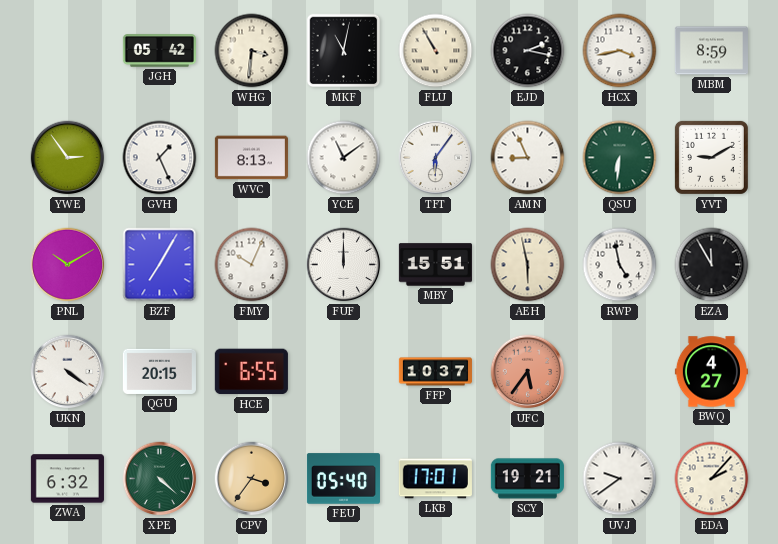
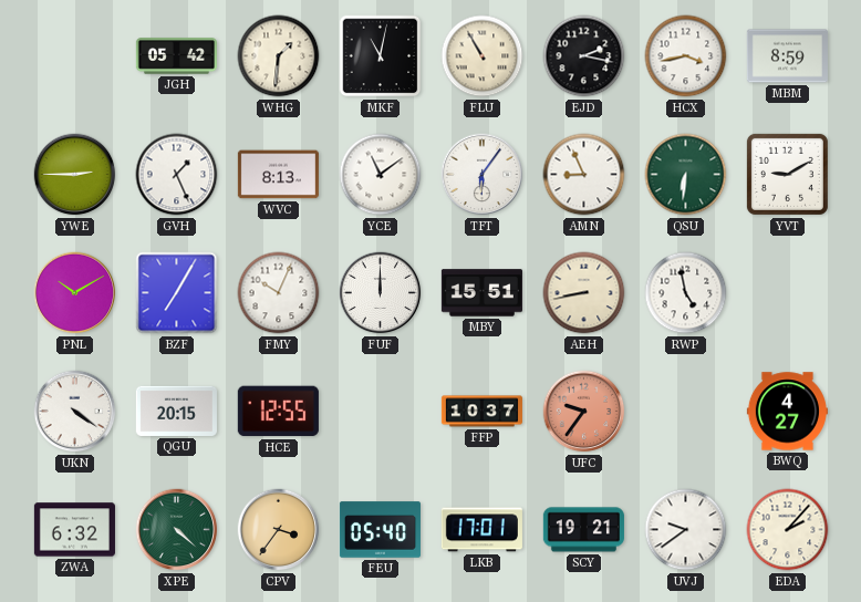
WHG: 3:31 -> 1:31 (279, 56)
YWE: 2:54 -> 2:45 (75, 175)
AEH: 5:58 -> 8:43 (584, 293)
EZA: 11:55 -> none (712, 265)
HCE: 6:55 -> 12:55 (278, 412)
UFC: 5:36 -> 9:36 (584, 412)
